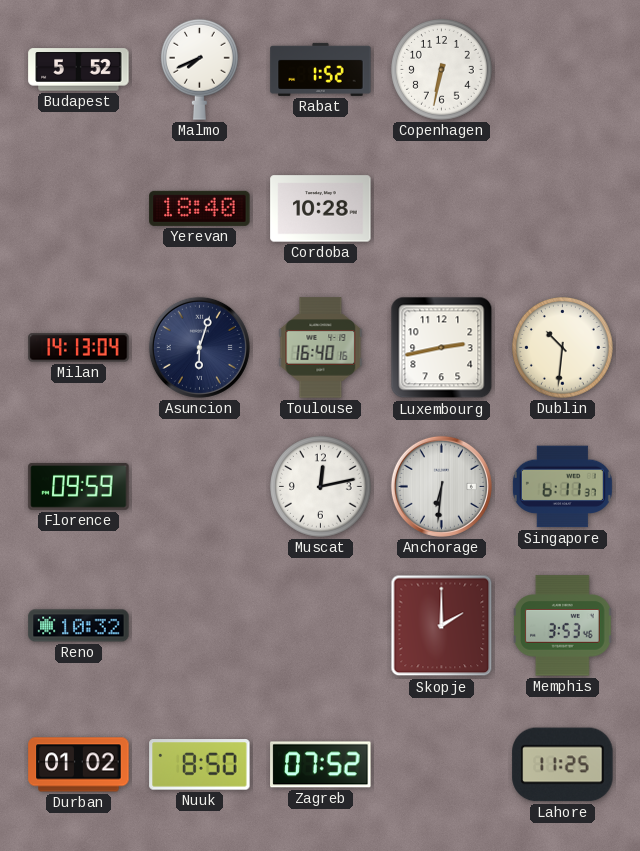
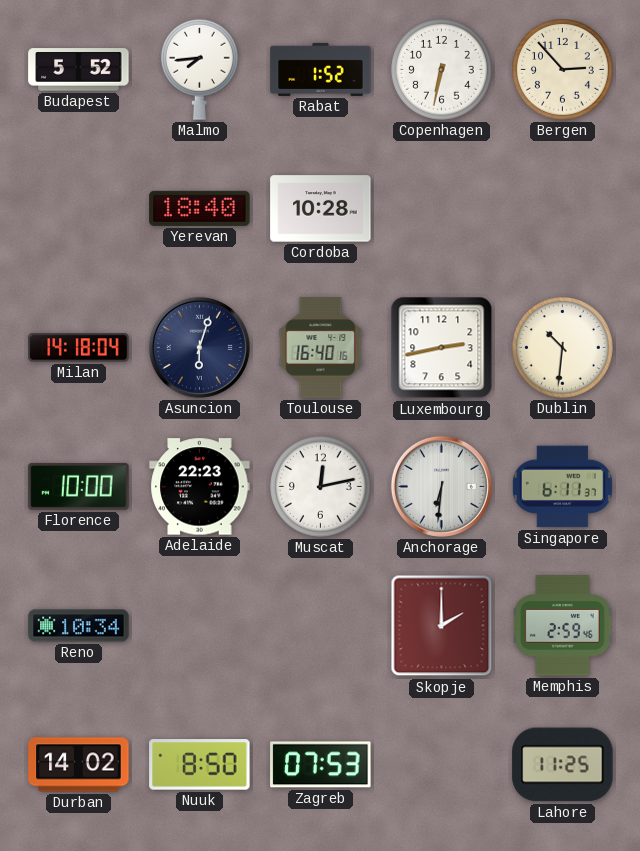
Malmo: 7:41 -> 7:44 (200, 69)
Bergen: none -> 2:53 (563, 70)
Milan: 14:13 -> 14:18 (79, 348)
Florence: 09:59 -> 10:00 (79, 486)
Adelaide: none -> 22:23 (200, 487)
Reno: 10:32 -> 10:34 (79, 626)
Memphis: 3:53 -> 2:59 (563, 626)
Durban: 01:02 -> 14:02 (79, 765)
Zagreb: 07:52 -> 07:53 (321, 765)
